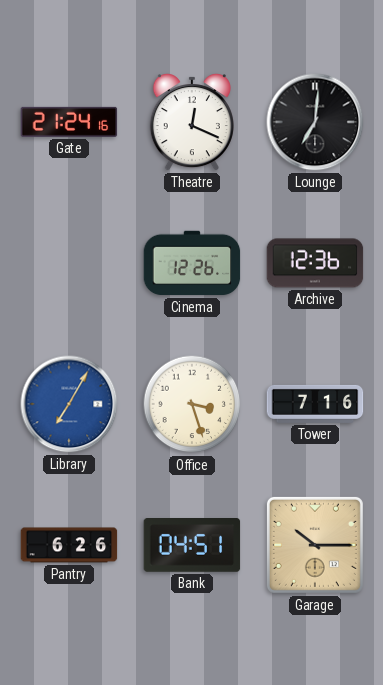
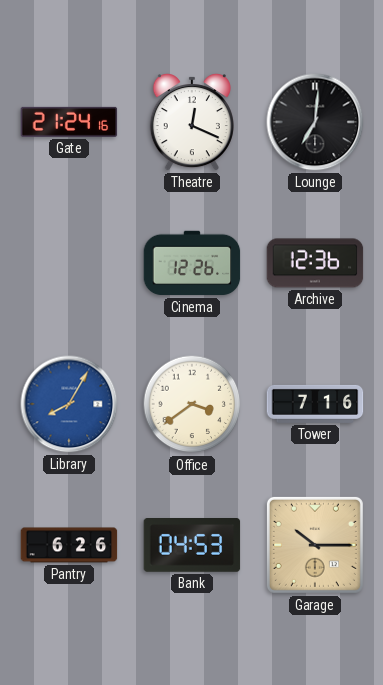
Library: 7:05 -> 8:05 (69, 404)
Office: 3:27 -> 3:39 (192, 404)
Bank: 04:51 -> 04:53 (192, 546)
